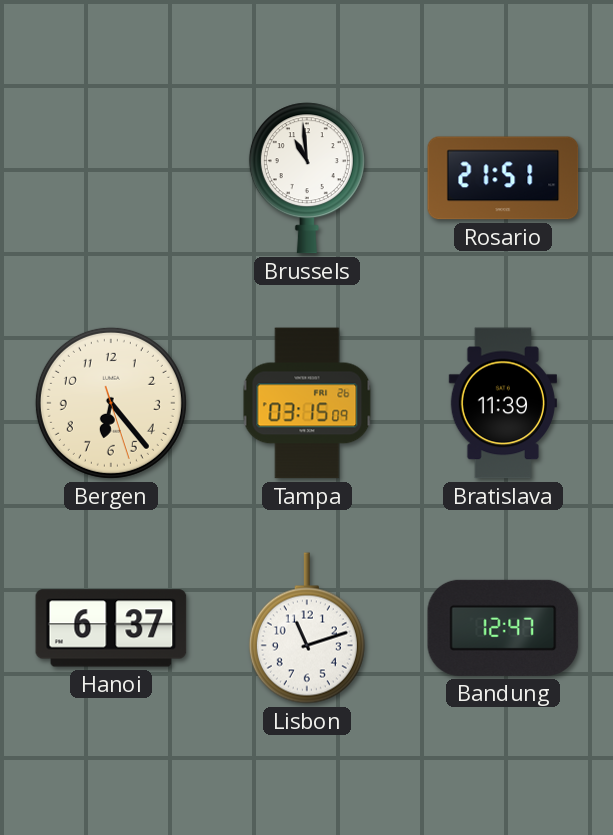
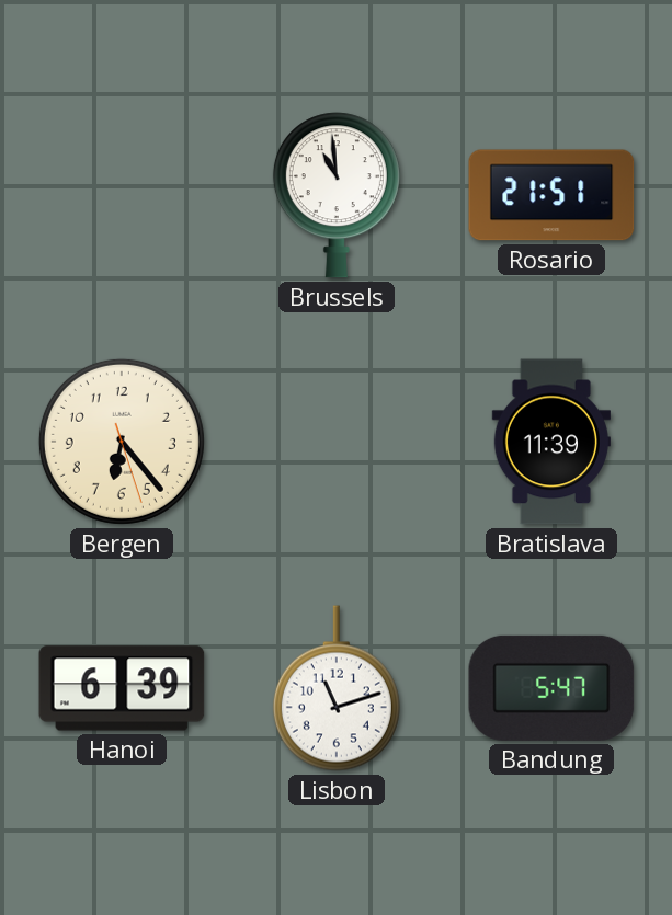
Tampa: 03:15 -> none (307, 403)
Hanoi: 6:37 -> 6:39 (122, 688)
Bandung: 12:47 -> 5:47 (551, 688)
